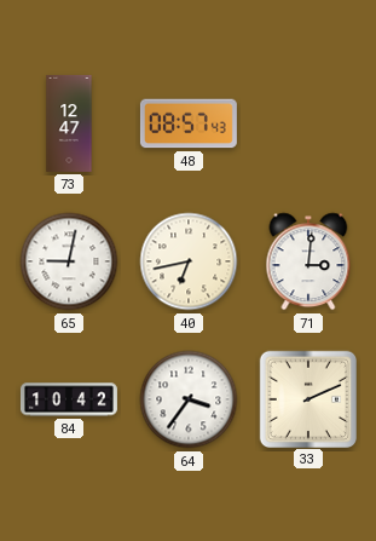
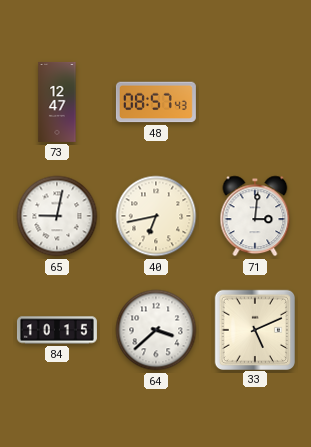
84: 10:42 -> 10:15 (57, 330)
64: 3:36 -> 3:38 (156, 330)
33: 2:11 -> 5:11 (254, 329)
